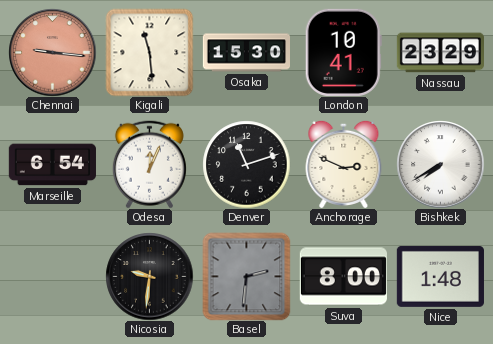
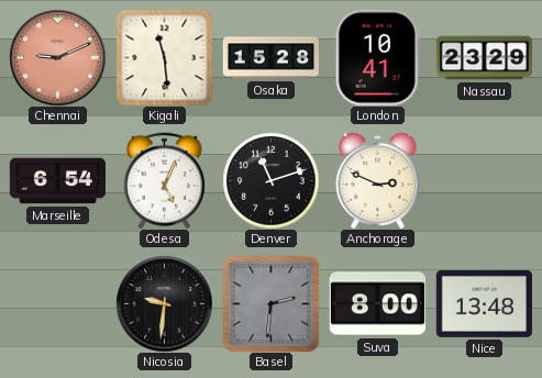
Chennai: 9:16 -> 9:11 (57, 57)
Osaka: 15:30 -> 15:28 (270, 58)
Odesa: 12:04 -> 5:04 (164, 180)
Bishkek: 7:40 -> none (440, 164)
Nice: 1:48 -> 13:48 (484, 303)
